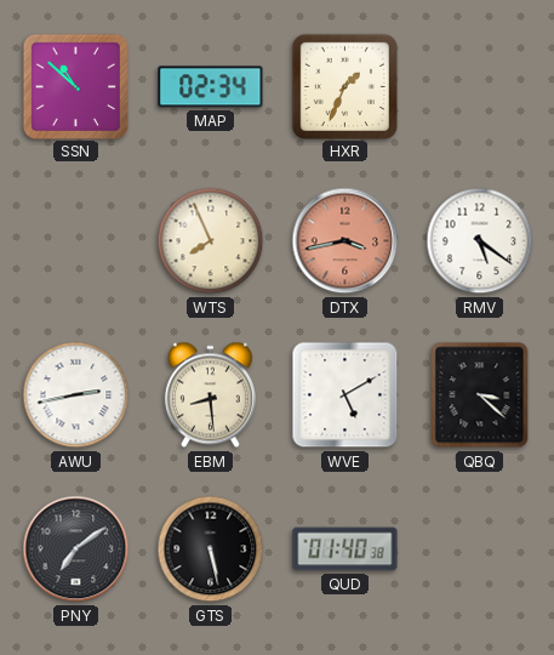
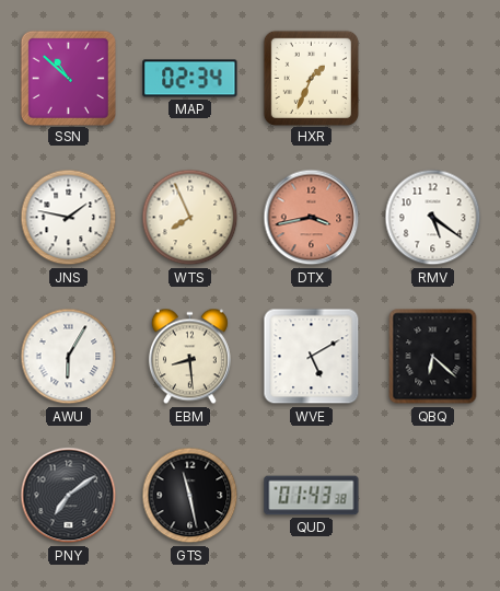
JNS: none -> 1:47 (69, 218)
AWU: 2:43 -> 6:05 (69, 357)
QBQ: 3:22 -> 6:22 (433, 357)
GTS: 5:28 -> 11:28 (190, 496)
QUD: 01:40 -> 01:43 (312, 496)
